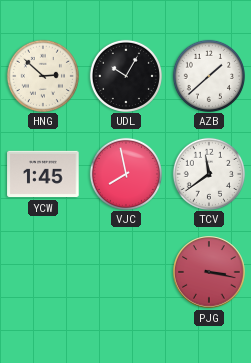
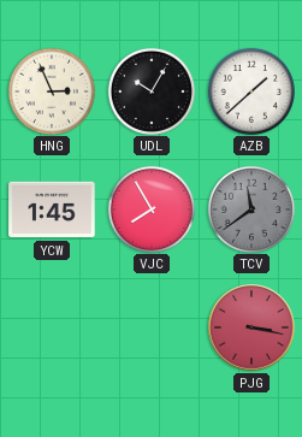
HNG: 2:52 -> 2:56 (51, 90)
VJC: 7:58 -> 7:55 (150, 208)
TCV dial: white -> grey (250, 208)
